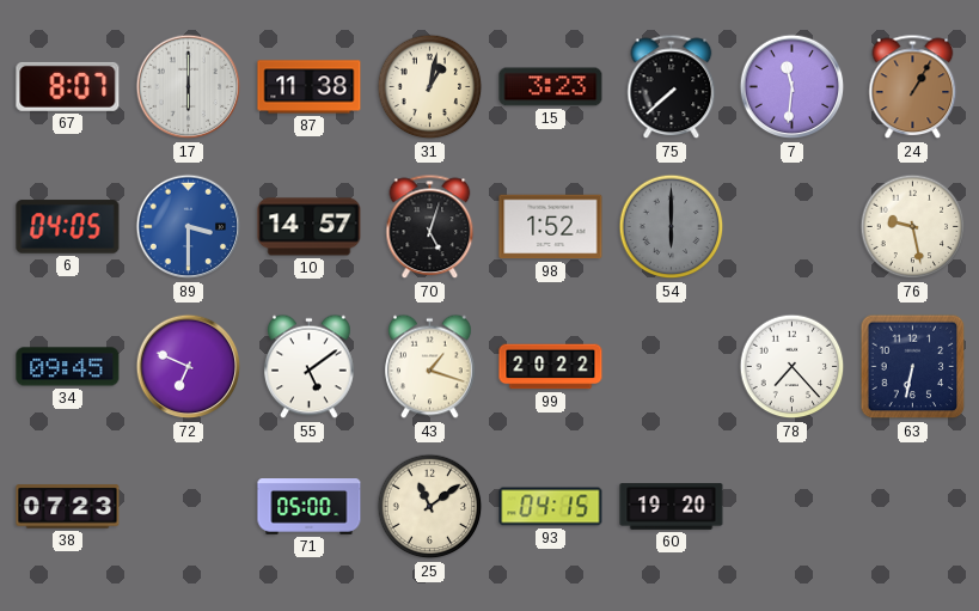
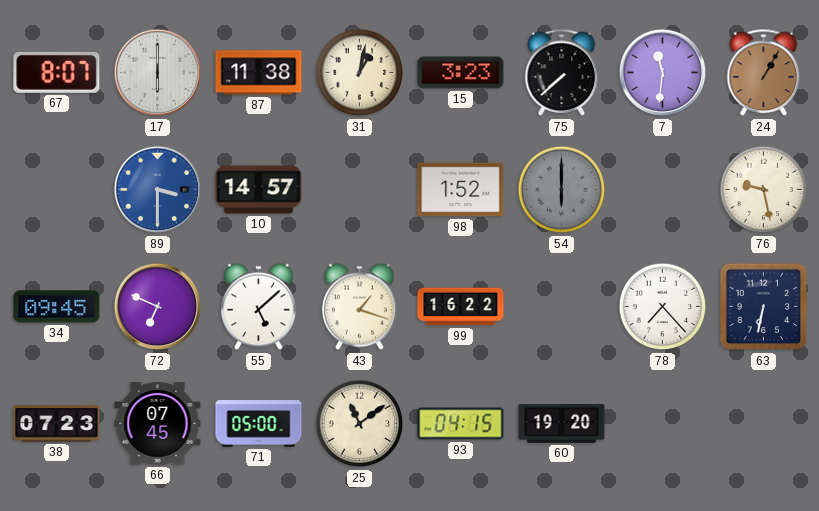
6: 04:05 -> none (68, 227)
70: 5:03 -> none (430, 227)
55: 5:09 -> 5:08 (259, 307)
99: 20:22 -> 16:22 (461, 307)
66: none -> 07:45 (158, 424)
